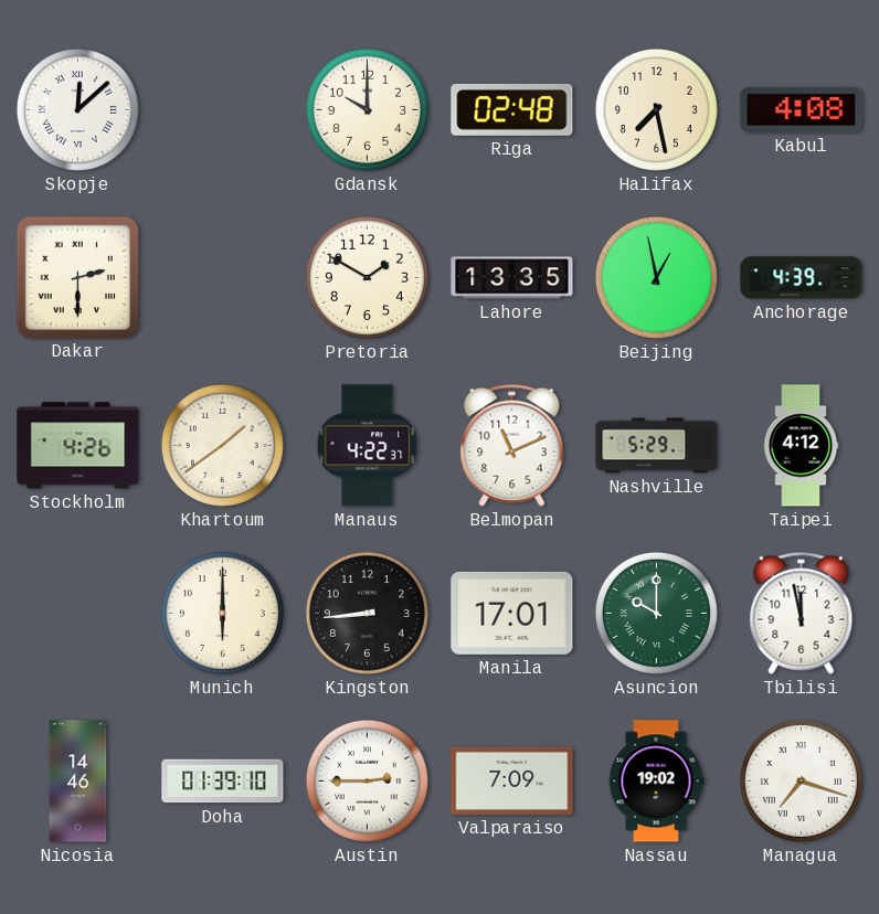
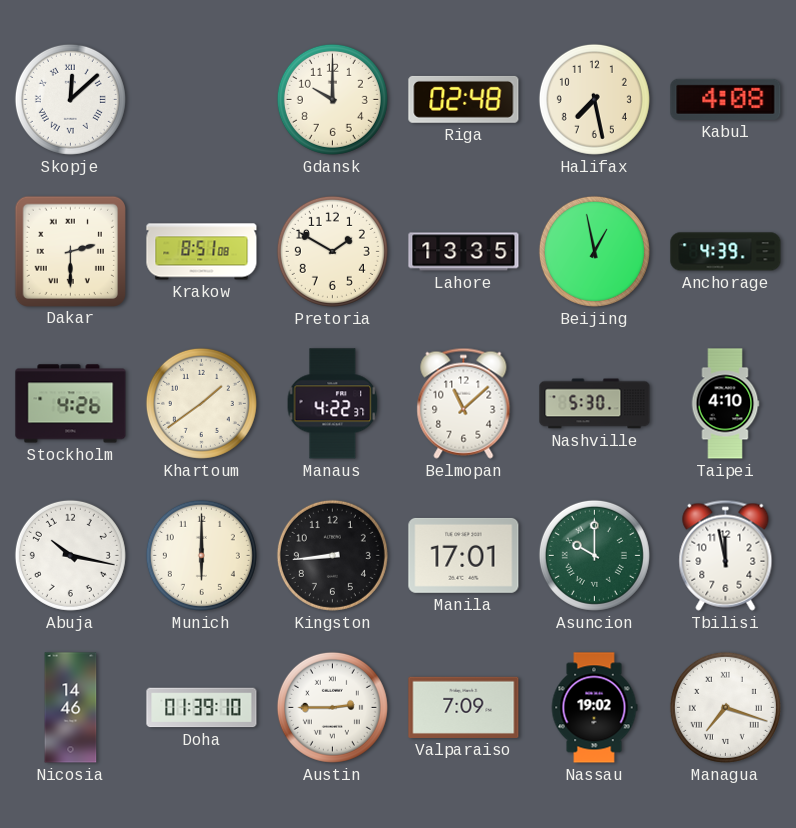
Krakow: none -> 8:51 (202, 252)
Belmopan: 11:11 -> 11:08 (464, 403)
Nashville: 5:29 -> 5:30 (595, 404)
Taipei: 4:12 -> 4:10 (725, 404)
Abuja: none -> 10:17 (70, 555)
